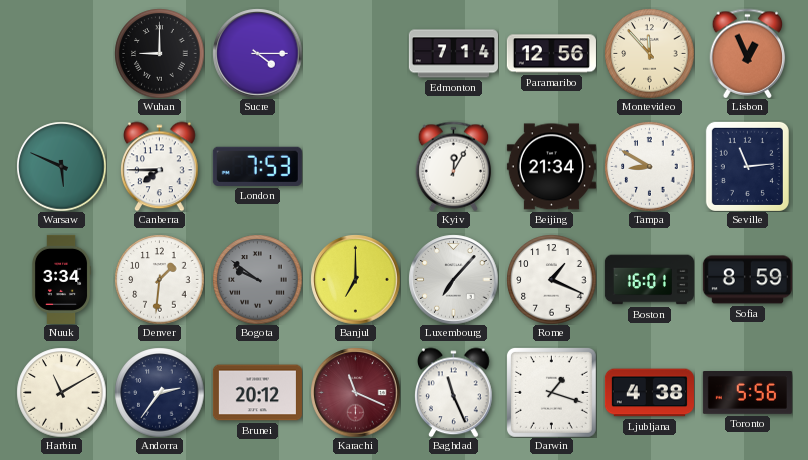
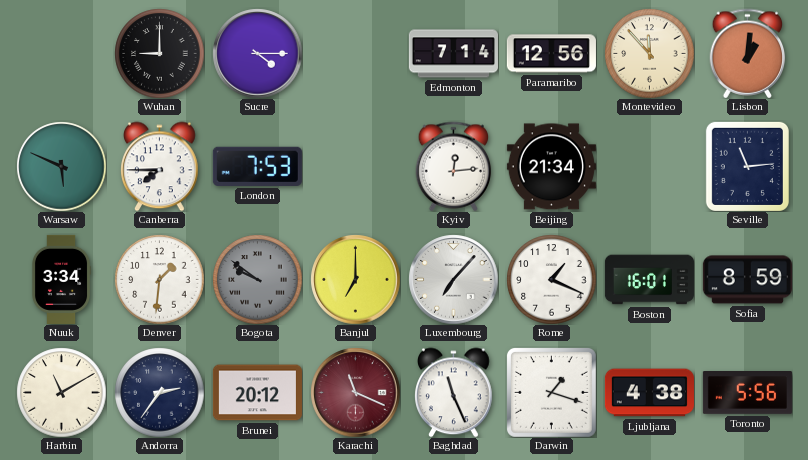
Lisbon: 12:56 -> 1:01 (748, 53)
Kyiv: 12:05 -> 12:14 (454, 166)
Tampa: 8:50 -> none (649, 166)
